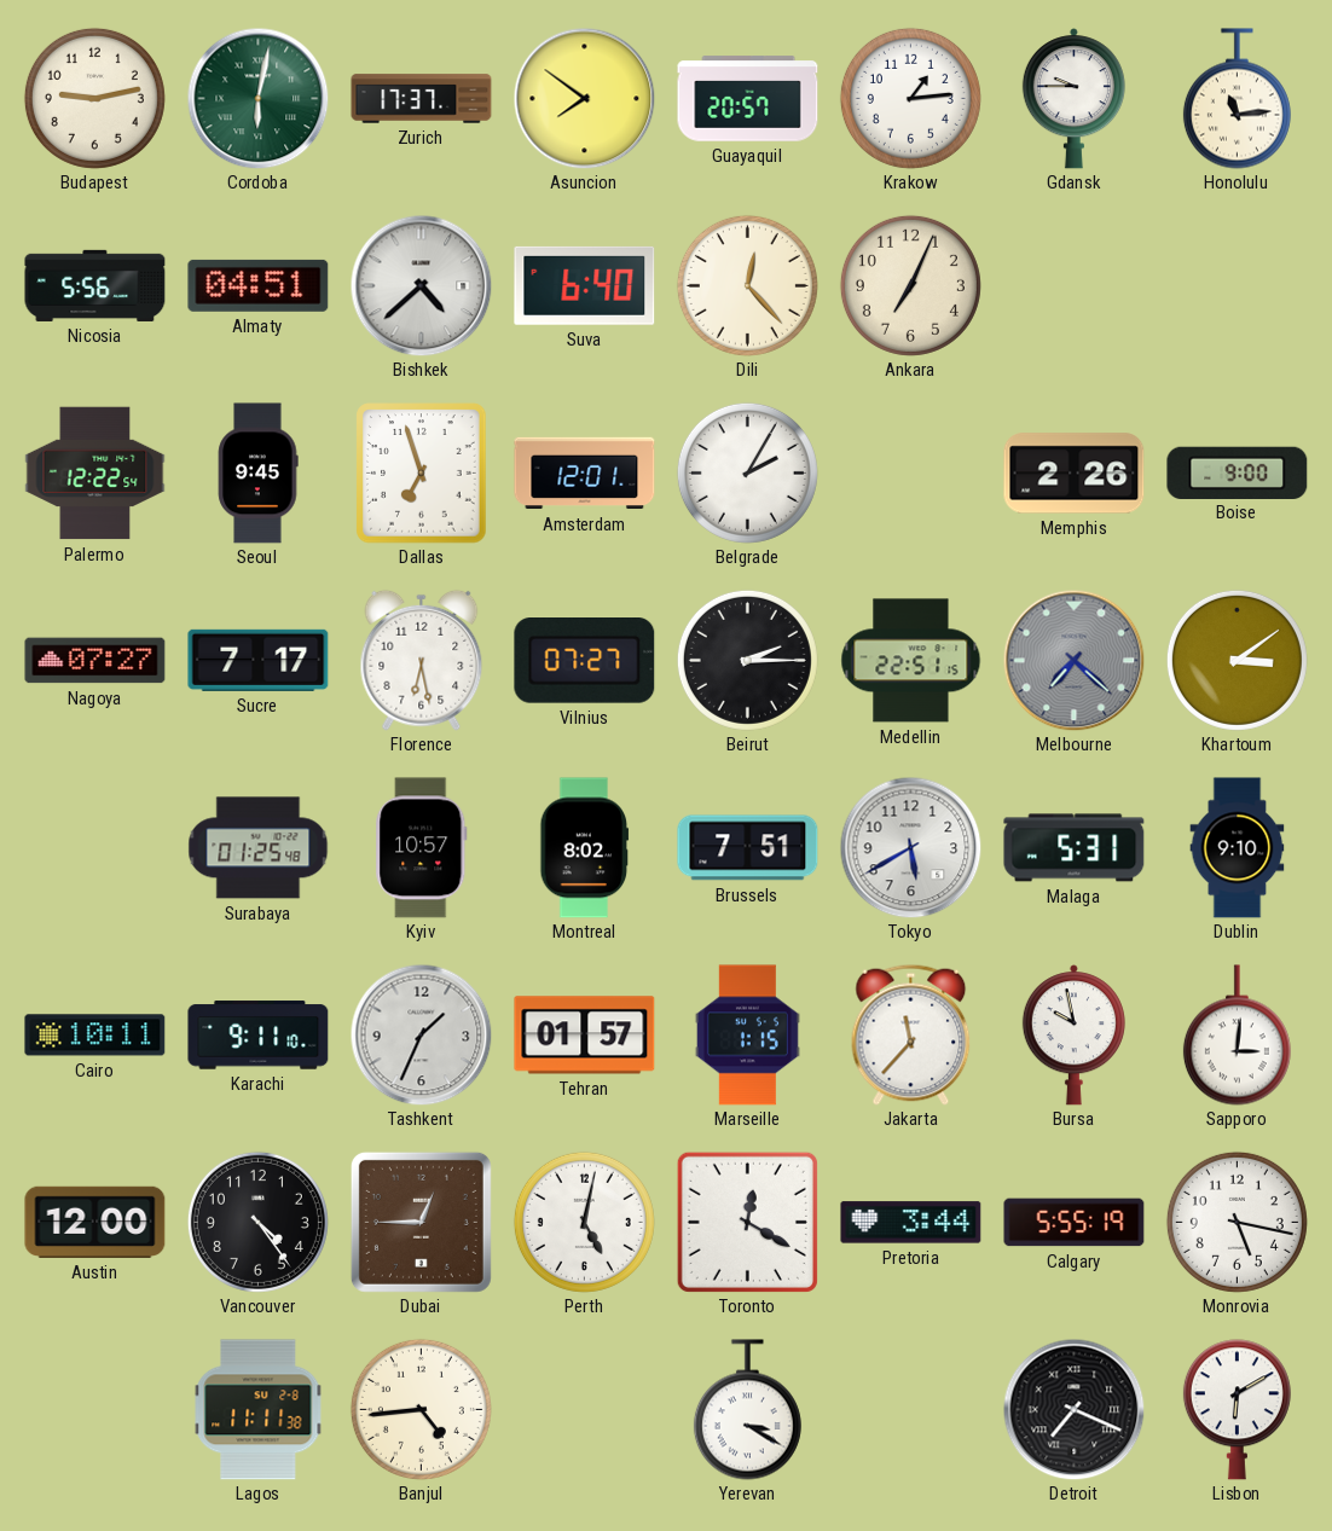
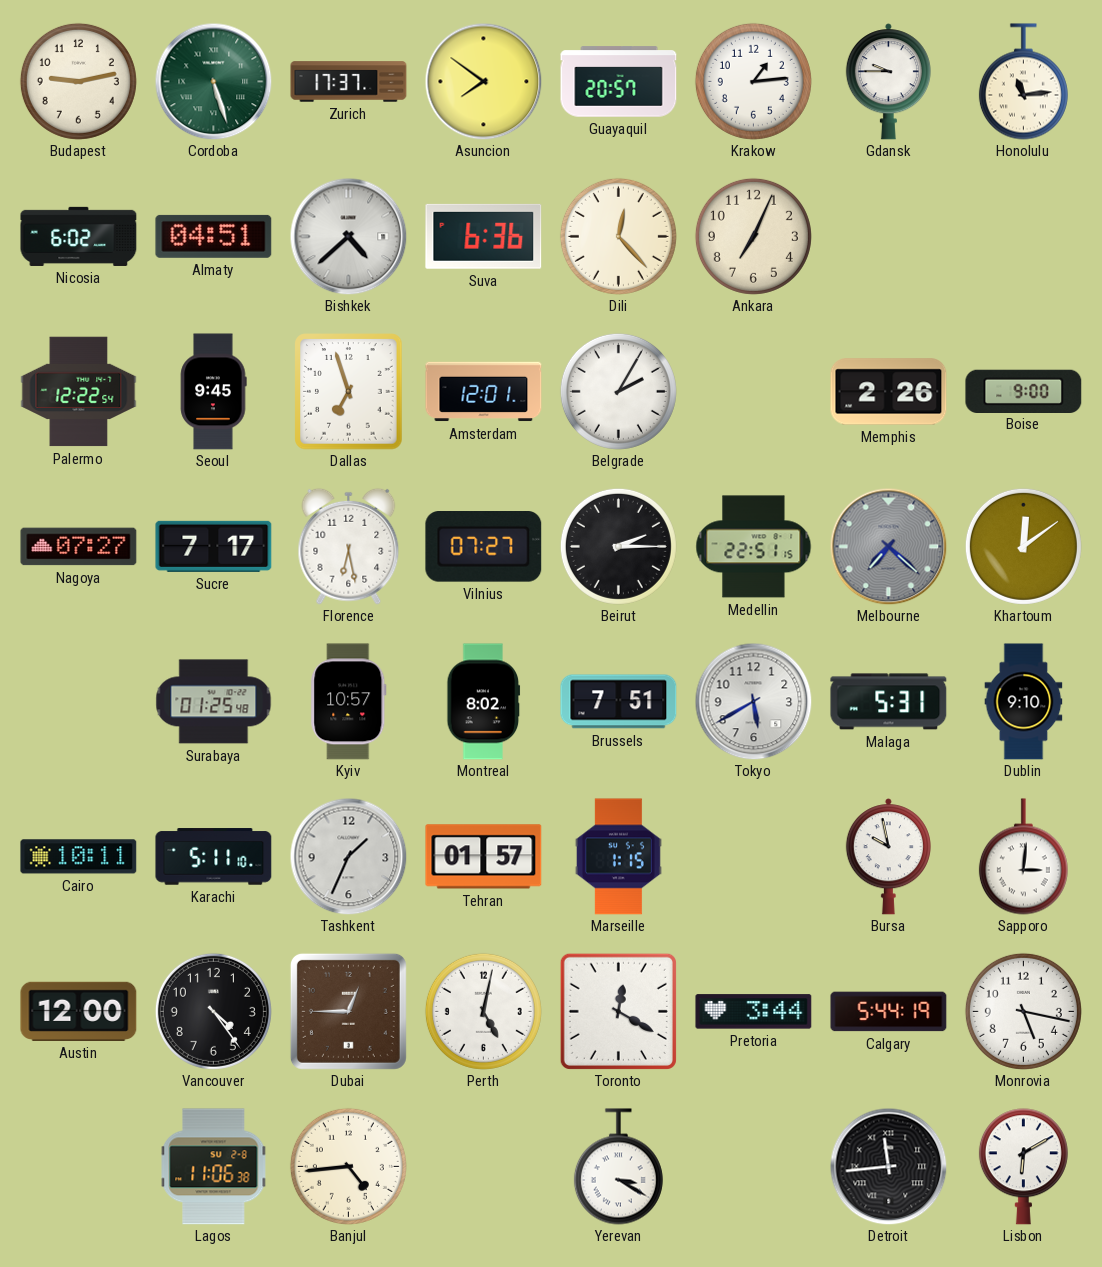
Cordoba: 6:02 -> 5:27 (213, 81)
Nicosia: 5:56 -> 6:02 (79, 236)
Suva: 6:40 -> 6:36 (484, 236)
Khartoum: 3:09 -> 12:09 (1023, 546)
Karachi: 9:11 -> 5:11 (214, 857)
Jakarta: 11:37 -> none (911, 1034)
Calgary: 5:55 -> 5:44 (889, 1012)
Lagos: 11:11 -> 11:06 (214, 1167)
Detroit: 7:19 -> 11:44 (888, 1166)
